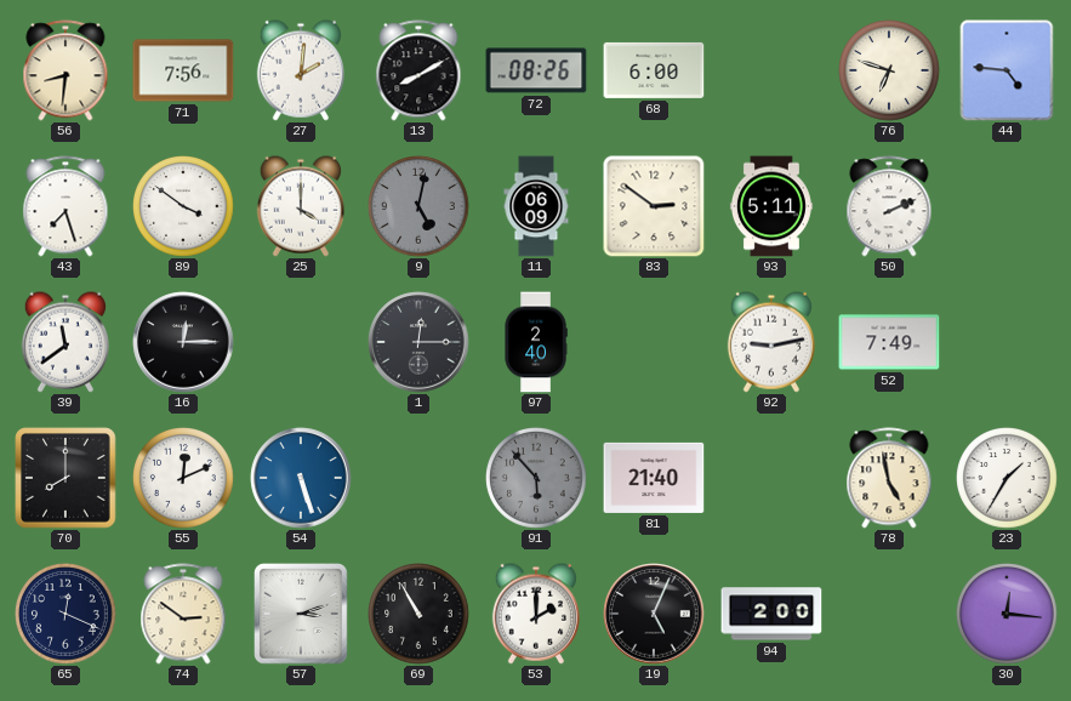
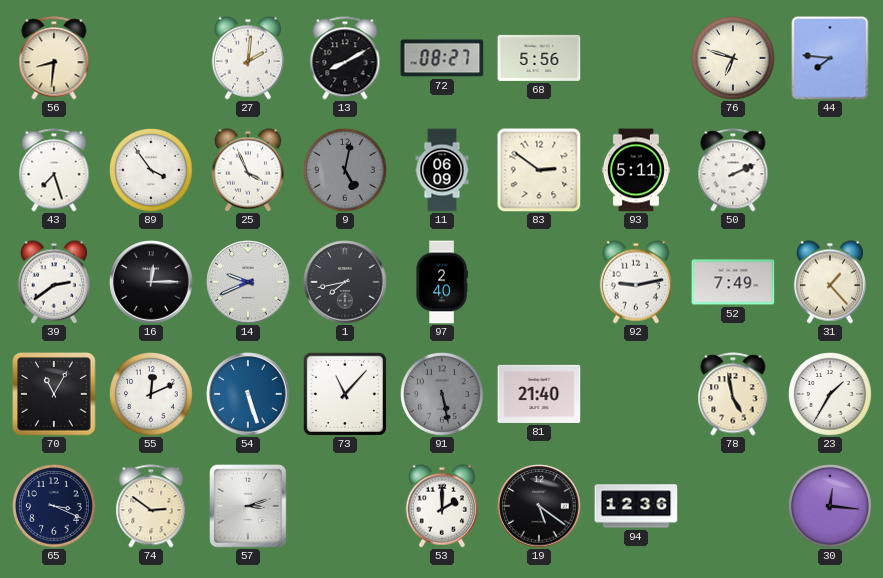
71: 7:56 -> none (183, 70)
72: 08:26 -> 08:27 (442, 58)
68: 6:00 -> 5:56 (539, 58)
44: 4:46 -> 7:46 (830, 58)
89: 3:51 -> 3:54 (151, 171)
25: 4:00 -> 3:56 (248, 170)
39: 11:39 -> 2:39 (54, 282)
14: none -> 9:41 (248, 282)
1: 12:15 -> 7:43 (345, 282)
31: none -> 1:23 (830, 282)
70: 8:00 -> 11:05 (54, 394)
73: none -> 11:07 (345, 394)
91: 5:53 -> 5:28 (442, 395)
65: 12:19 -> 3:19 (54, 507)
69: 10:55 -> none (418, 615)
19: 5:04 -> 5:21 (539, 506)
94: 2:00 -> 12:36 (636, 506)
